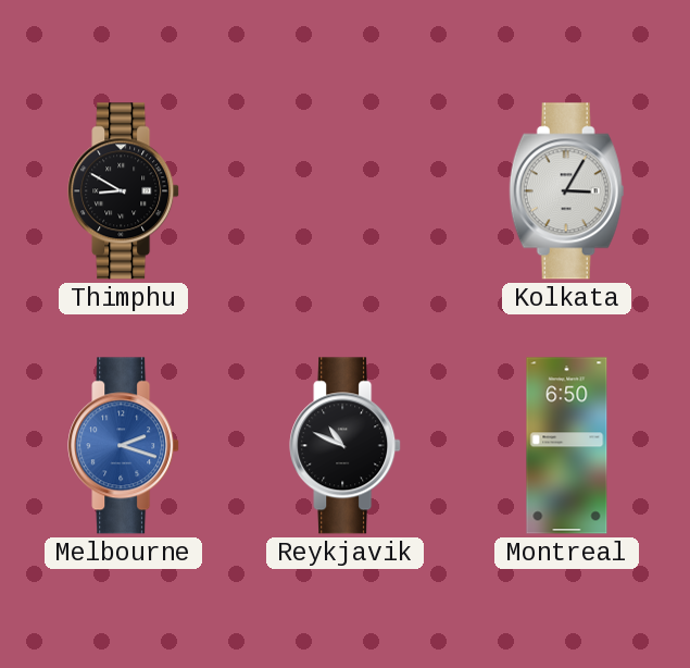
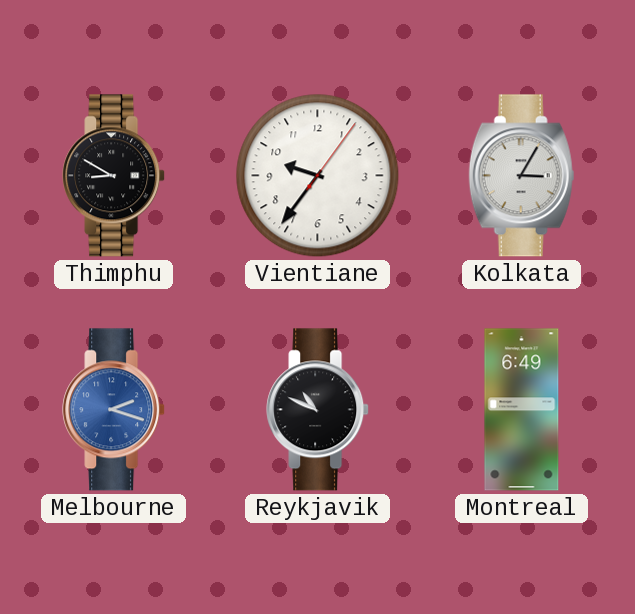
Vientiane: none -> 9:36 (318, 176)
Montreal: 6:50 -> 6:49 (522, 410)
